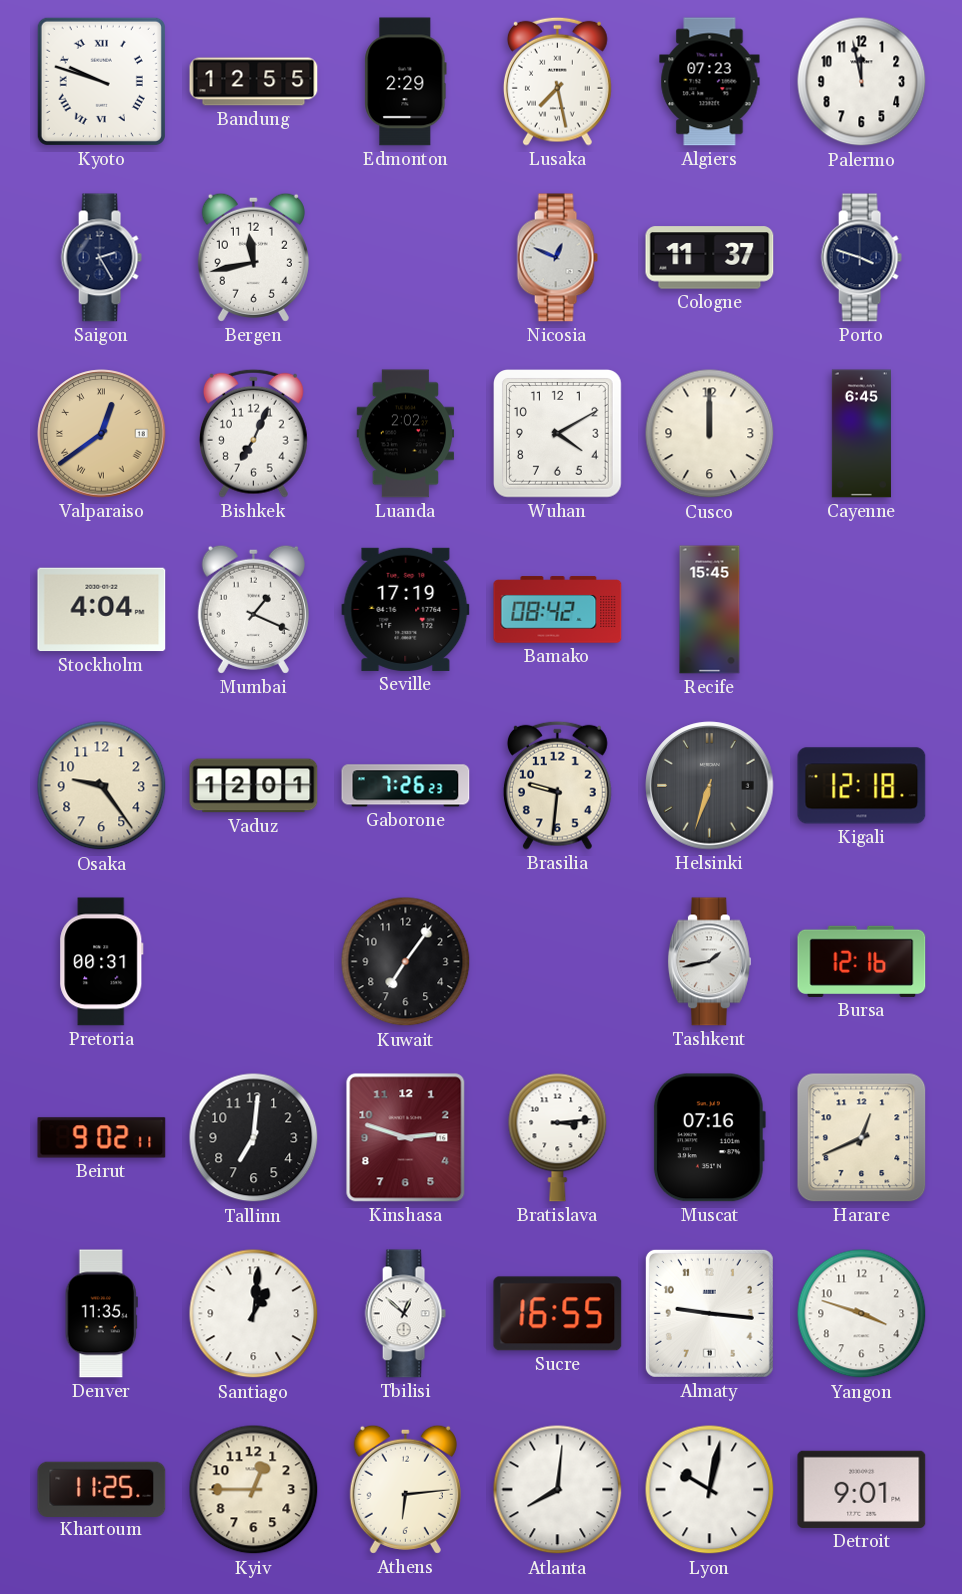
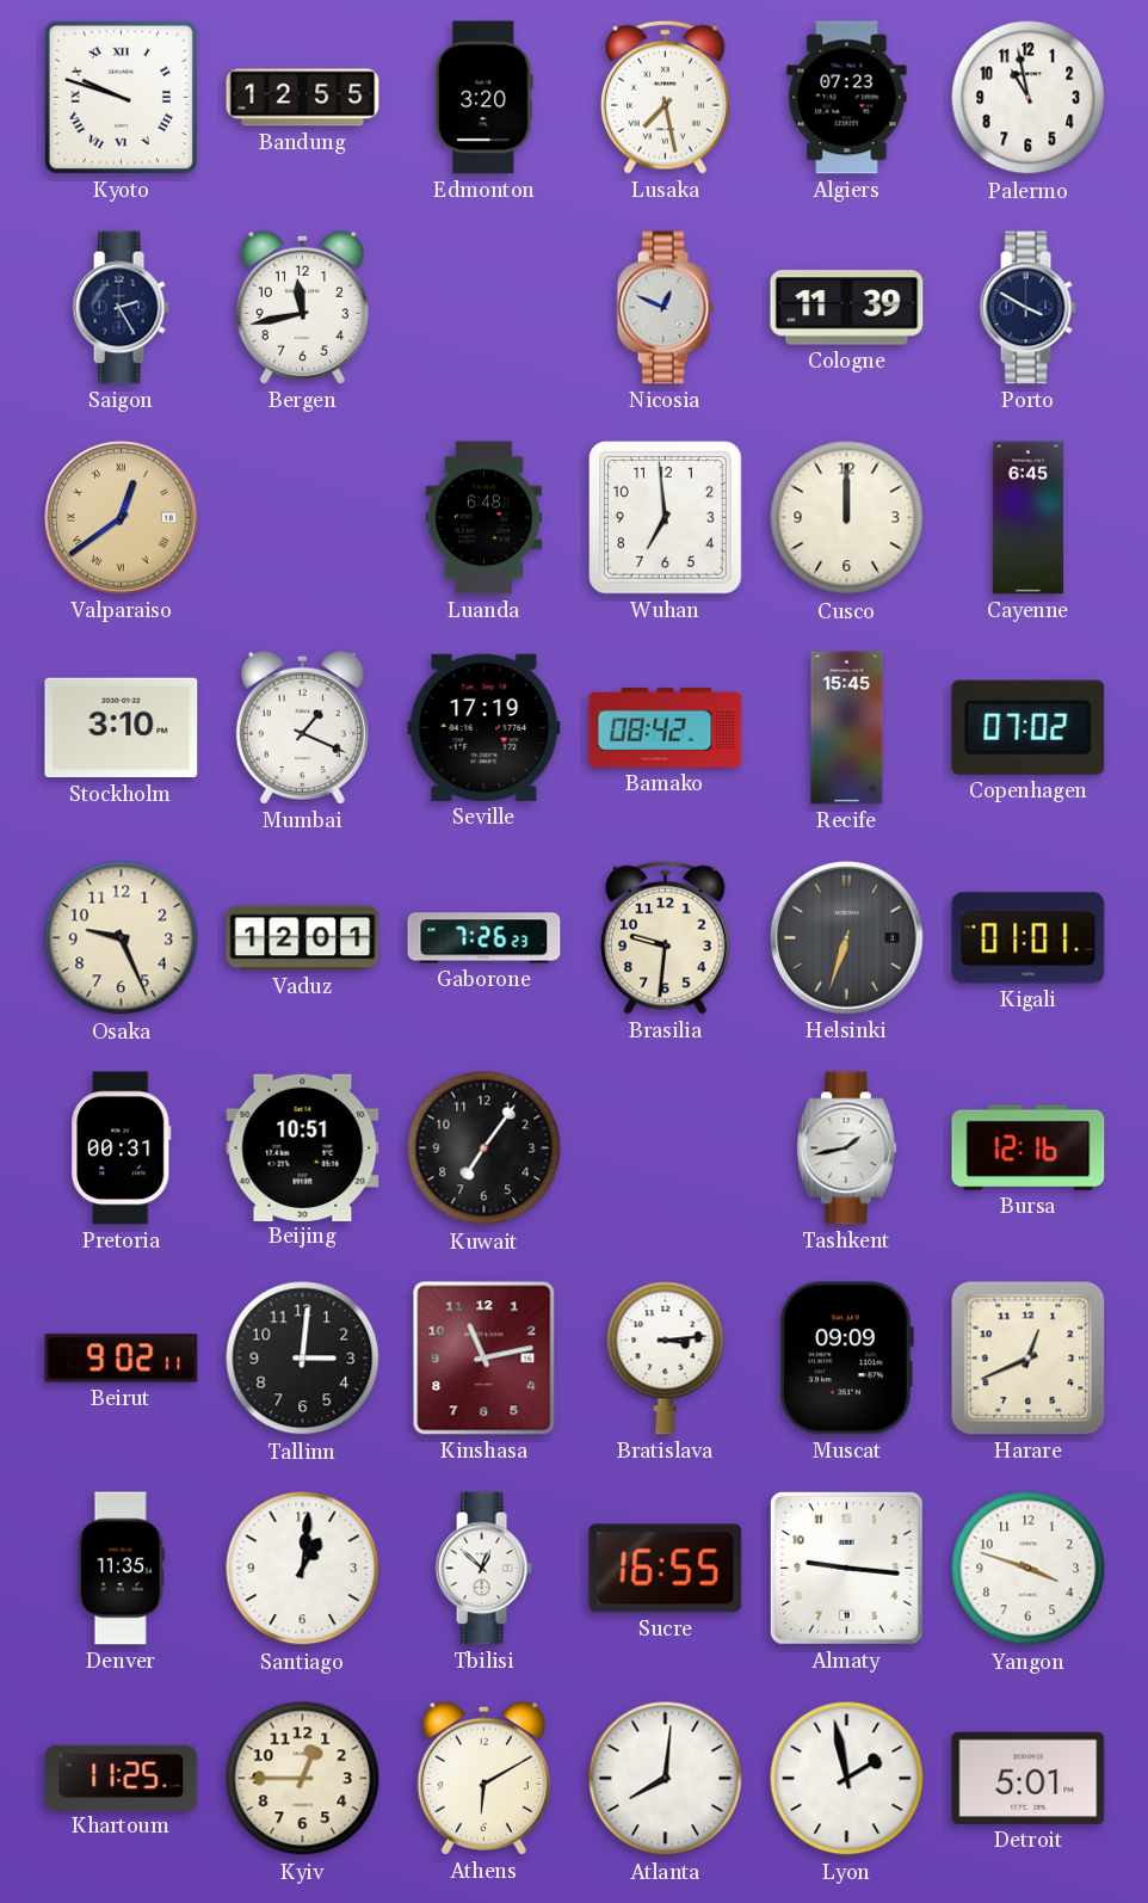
Edmonton: 2:29 -> 3:20 (484, 98)
Palermo: 11:58 -> 10:58 (1029, 98)
Cologne: 11:37 -> 11:39 (847, 308)
Porto: 3:48 -> 3:50 (1027, 308)
Bishkek: 7:04 -> none (253, 433)
Luanda: 2:02 -> 6:48 (484, 518)
Wuhan: 4:10 -> 6:59 (666, 518)
Stockholm: 4:04 -> 3:10 (122, 728)
Copenhagen: none -> 07:02 (1029, 727)
Osaka: 9:24 -> 9:26 (122, 938)
Kigali: 12:18 -> 01:01 (1029, 938)
Beijing: none -> 10:51 (303, 1147)
Tallinn: 7:01 -> 3:01 (303, 1359)
Kinshasa: 2:48 -> 11:13 (484, 1359)
Muscat: 07:16 -> 09:09 (846, 1359)
Athens: 6:14 -> 6:10 (483, 1778)
Lyon: 10:02 -> 1:58 (847, 1779)
Detroit: 9:01 -> 5:01 (1029, 1778)
